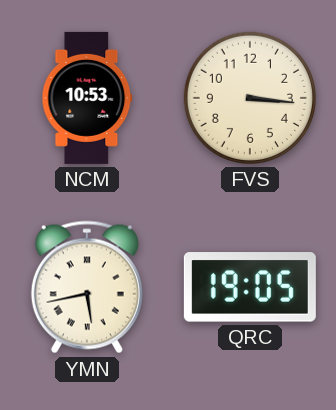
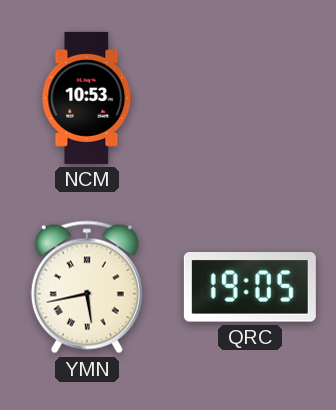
FVS: 3:16 -> none (250, 98)
